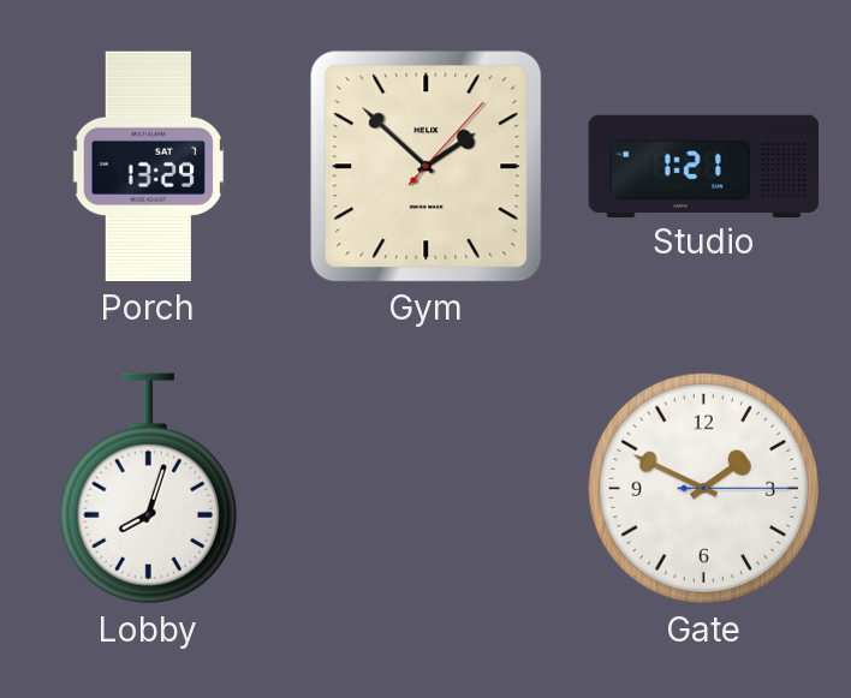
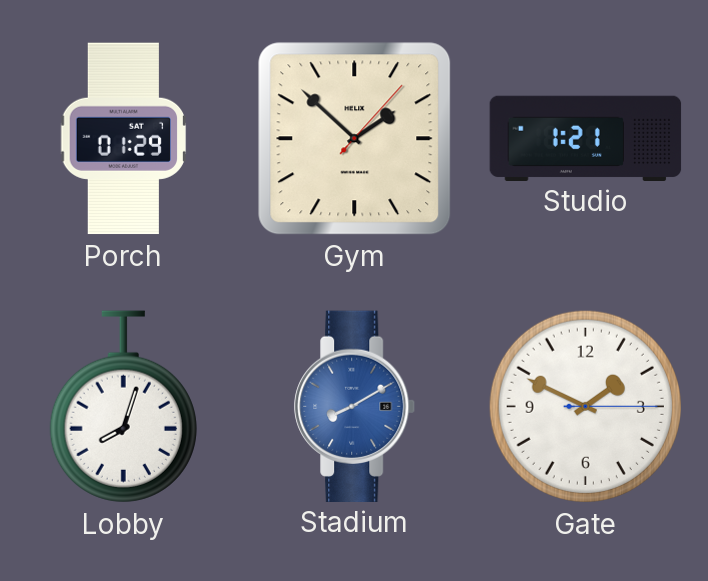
Porch: 13:29 -> 01:29 (124, 139)
Stadium: none -> 8:10 (355, 406)
